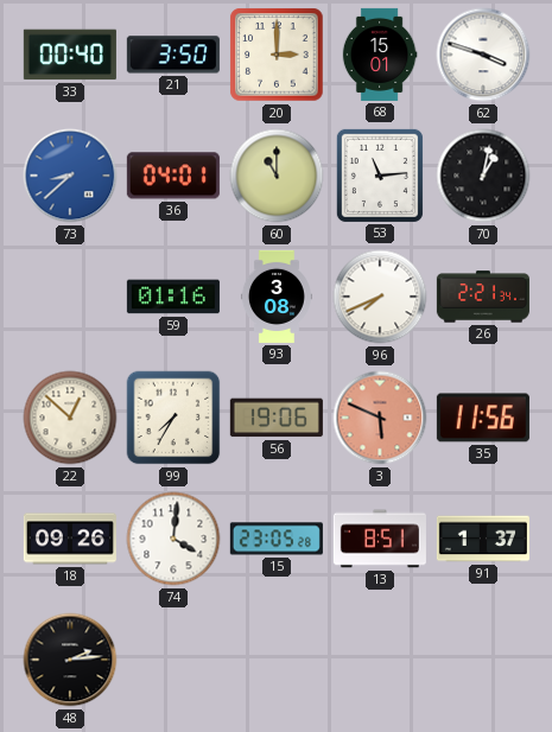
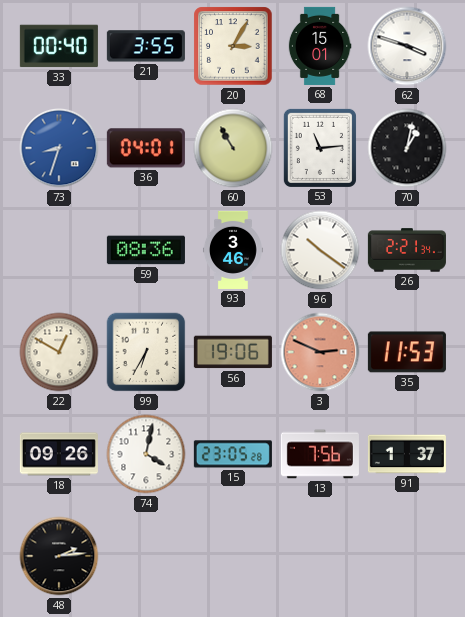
21: 3:50 -> 3:55 (146, 46)
20: 3:00 -> 3:05 (233, 46)
73: 8:38 -> 8:33 (59, 148)
60: 11:00 -> 10:55 (233, 148)
59: 01:16 -> 08:36 (146, 250)
93: 3:08 -> 3:46 (233, 250)
96: 7:41 -> 10:21 (320, 250)
22: 12:52 -> 12:50 (59, 352)
99: 7:35 -> 6:35 (146, 352)
3: 5:49 -> 2:49 (320, 352)
35: 11:56 -> 11:53 (407, 352)
74: 4:01 -> 4:02 (146, 454)
13: 8:51 -> 7:56 (320, 454)
